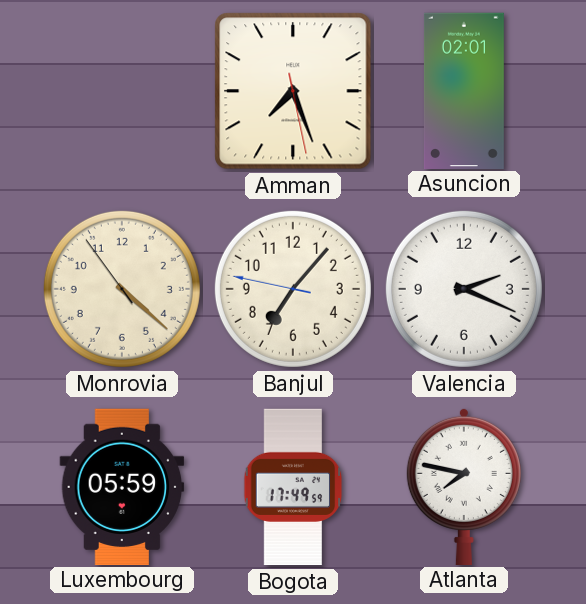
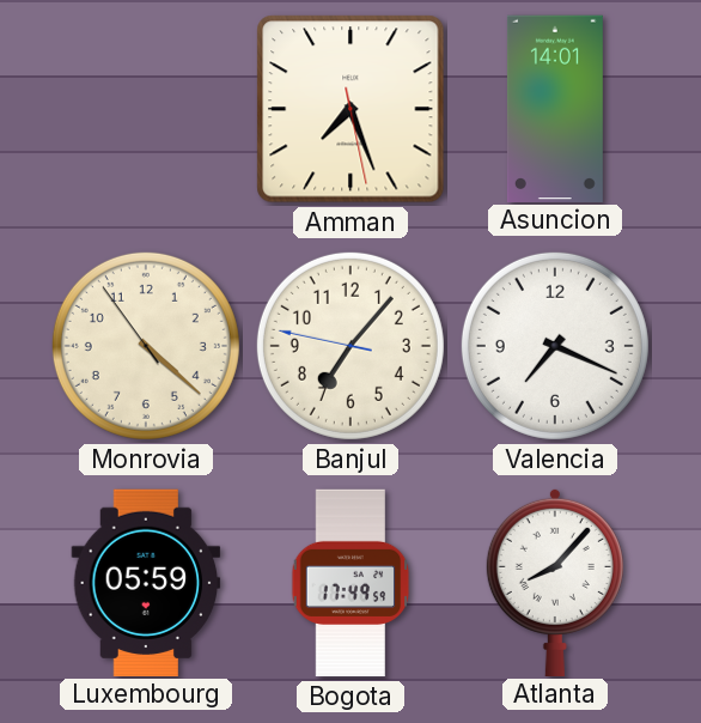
Asuncion: 02:01 -> 14:01 (555, 108)
Valencia: 2:19 -> 7:19 (555, 346)
Atlanta: 7:47 -> 8:07 (555, 582)
